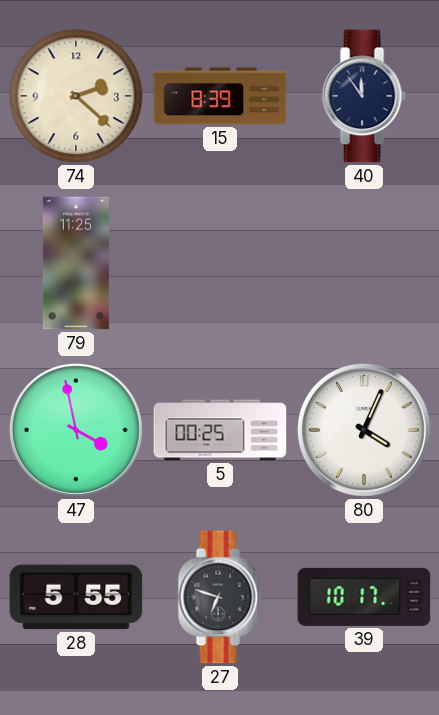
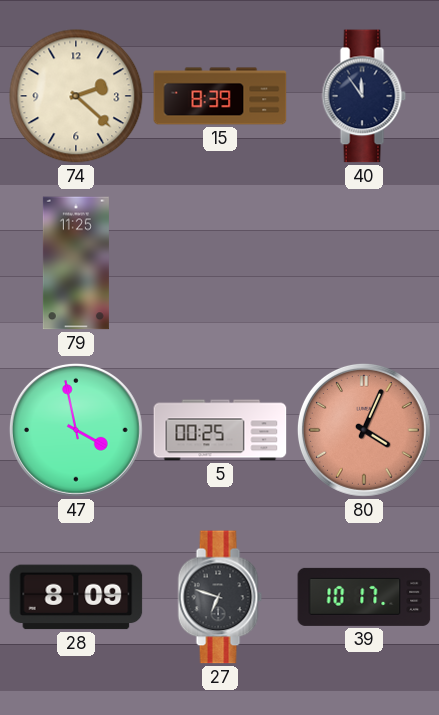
80 dial: white -> salmon (364, 430)
28: 5:55 -> 8:09 (76, 597)
